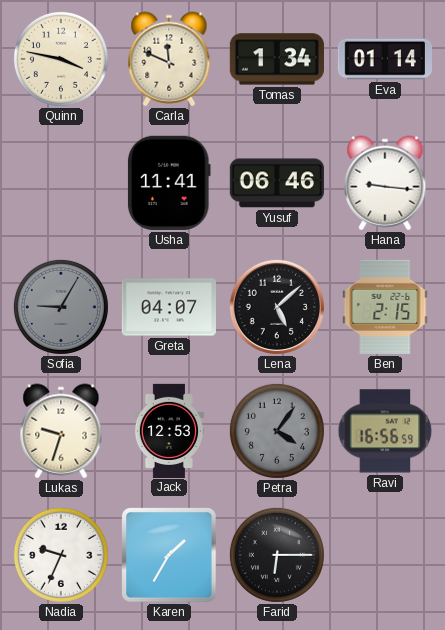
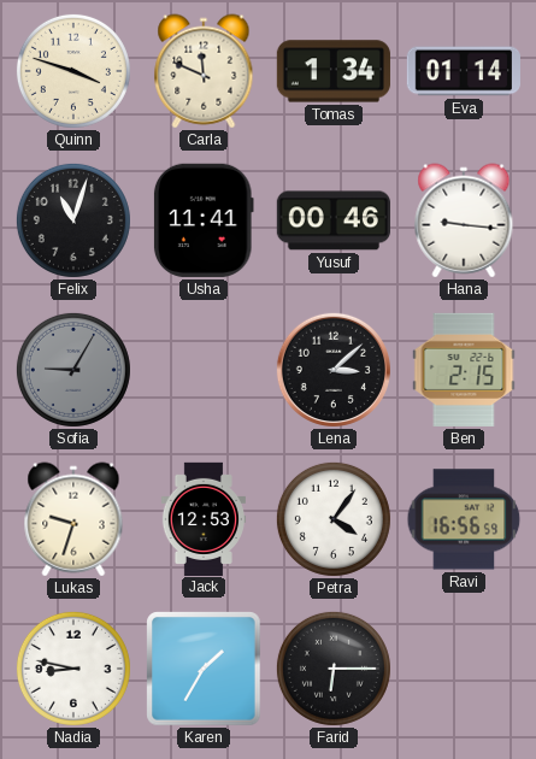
Quinn: 3:47 -> 3:48 (73, 71)
Felix: none -> 11:03 (73, 220)
Yusuf: 06:46 -> 00:46 (334, 220)
Greta: 04:07 -> none (169, 307)
Lena: 5:08 -> 3:08 (334, 370)
Petra dial: grey -> white (334, 519)
Nadia: 9:34 -> 8:47 (73, 669)
